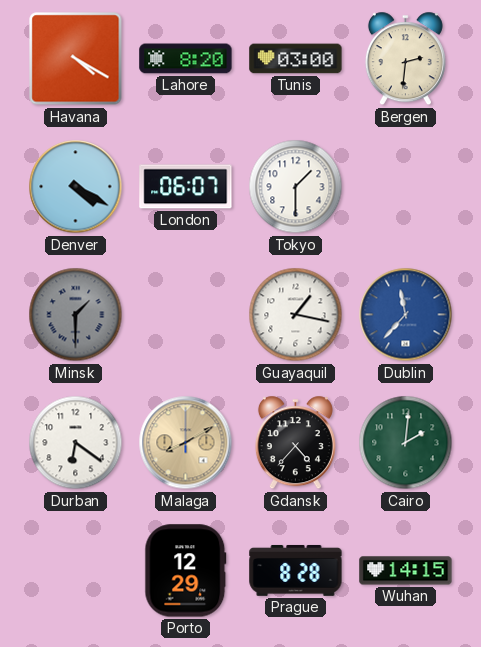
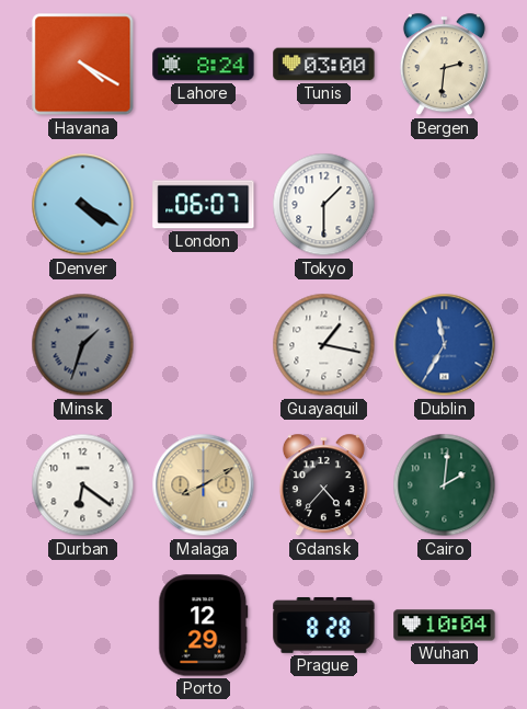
Lahore: 8:20 -> 8:24 (204, 65)
Minsk: 1:30 -> 1:33 (83, 345)
Dublin: 11:37 -> 11:35 (445, 345)
Wuhan: 14:15 -> 10:04 (445, 626)
